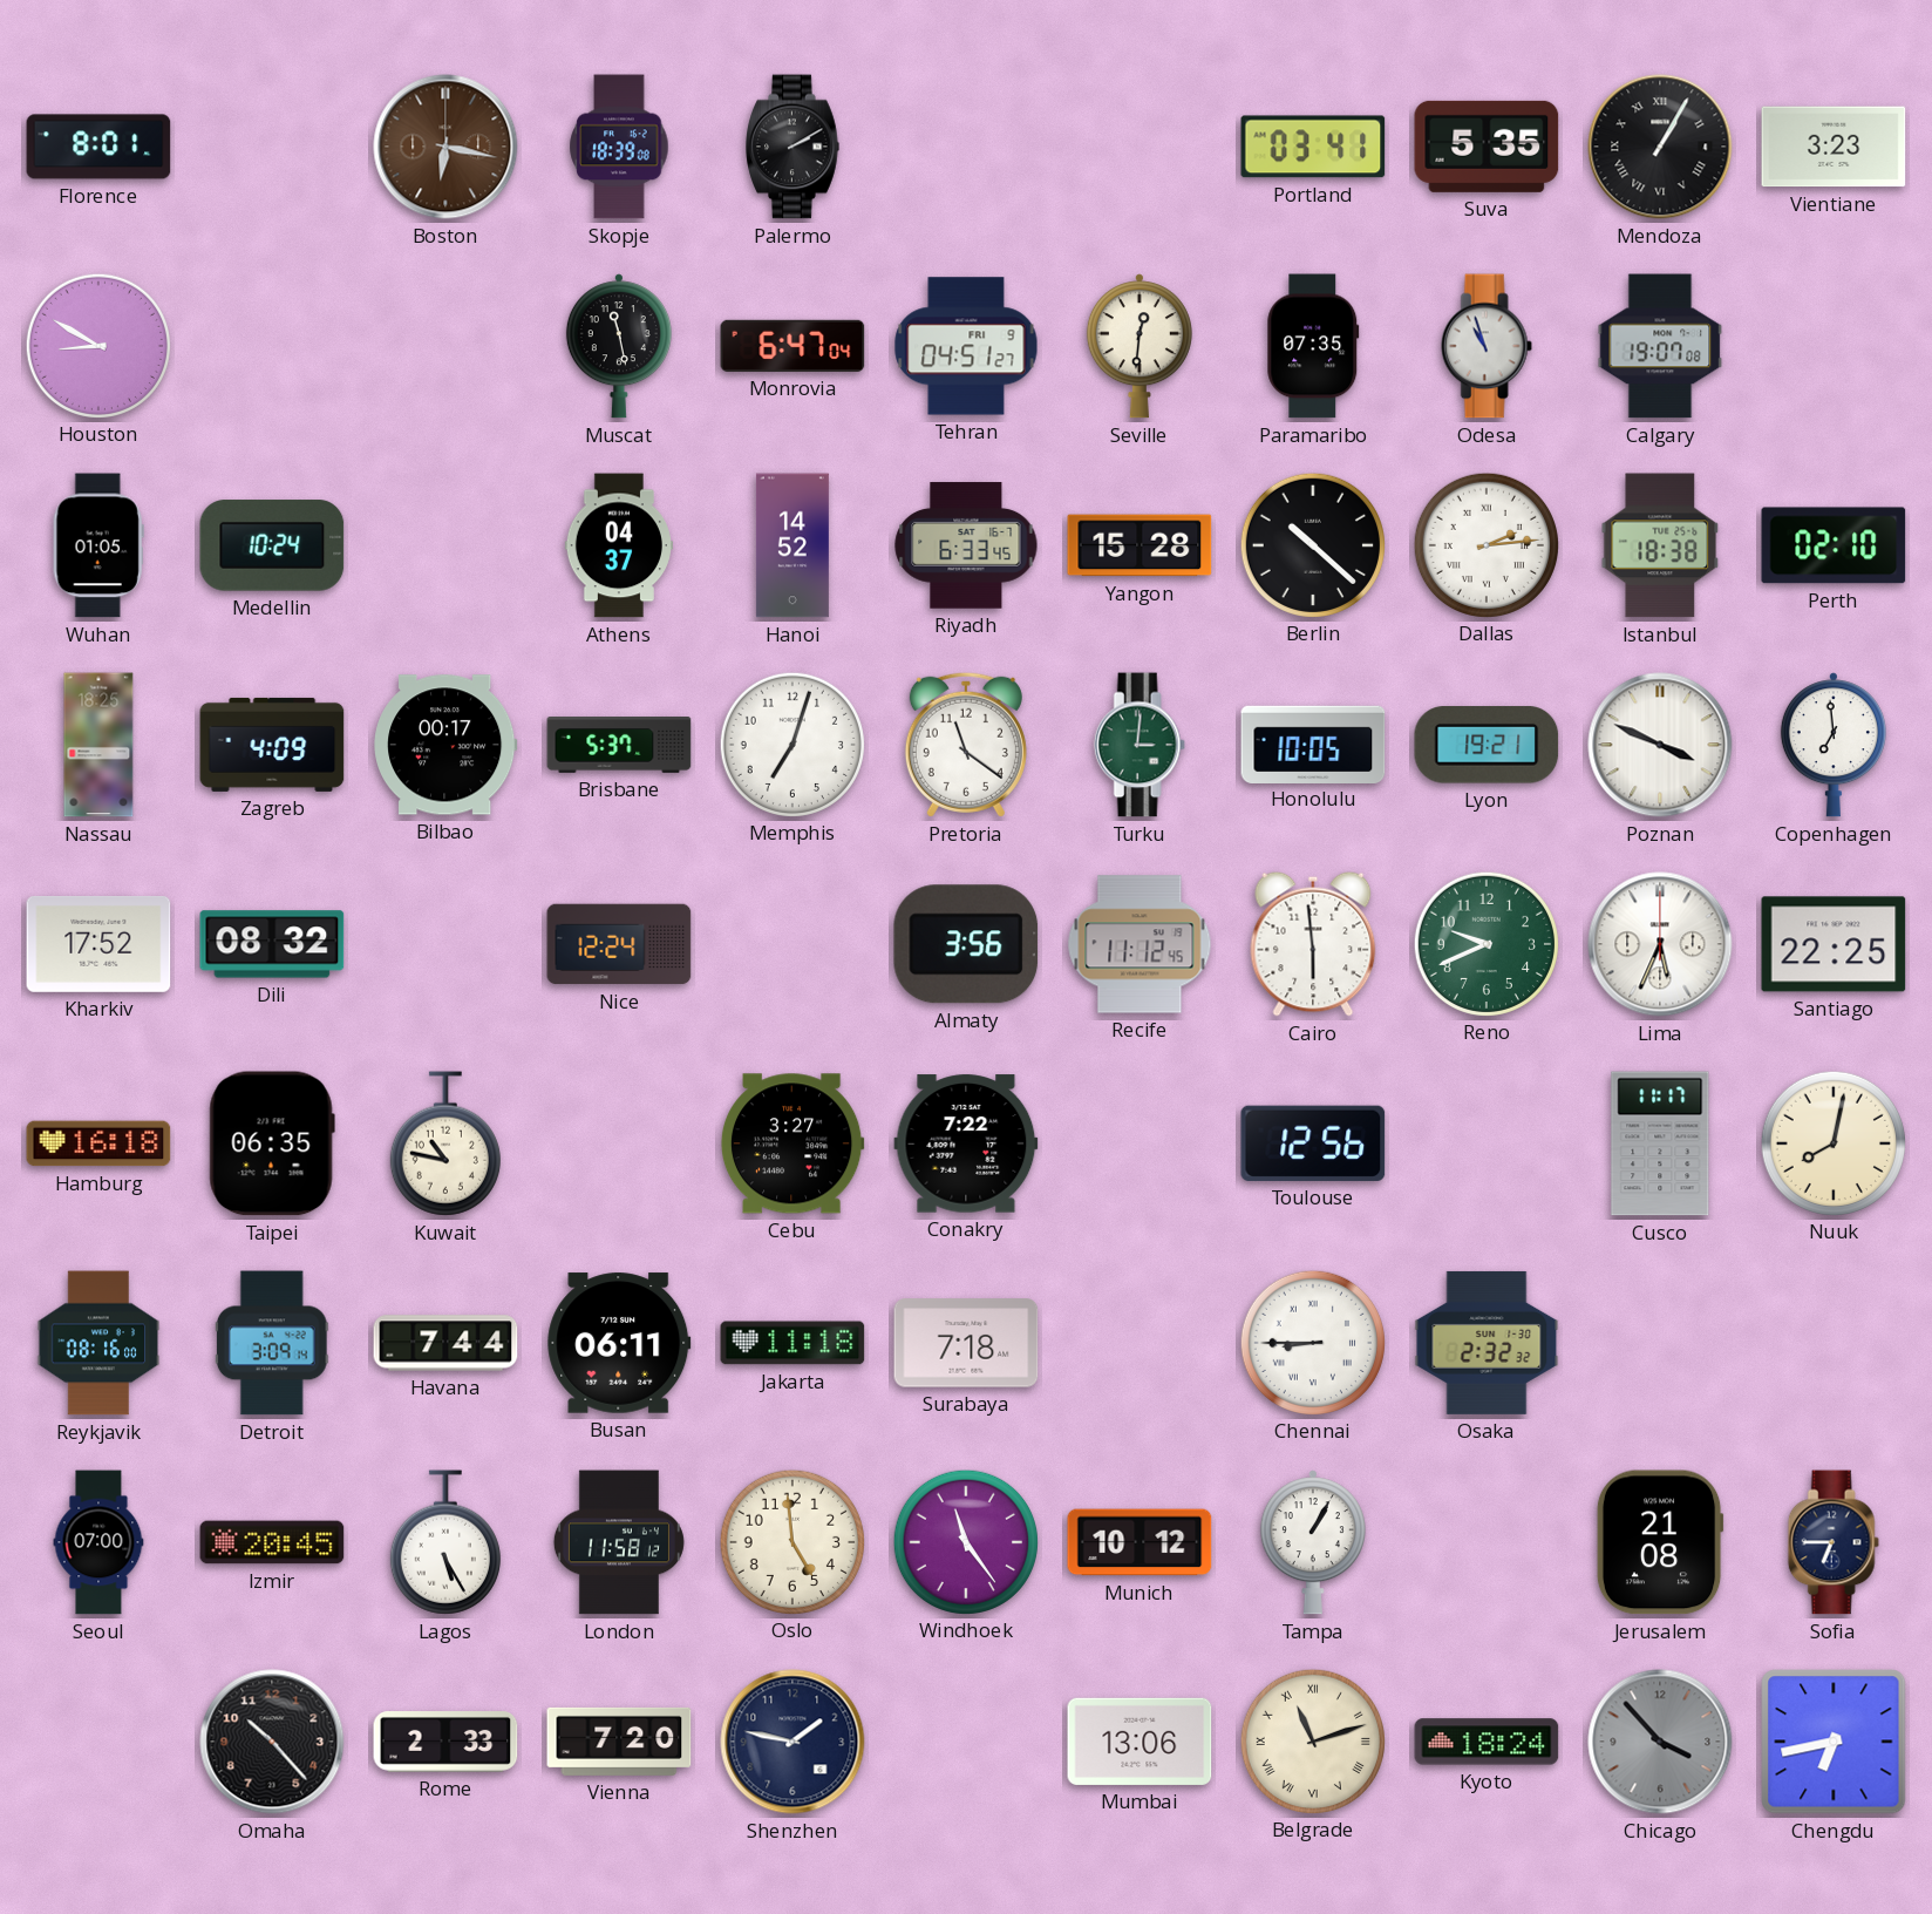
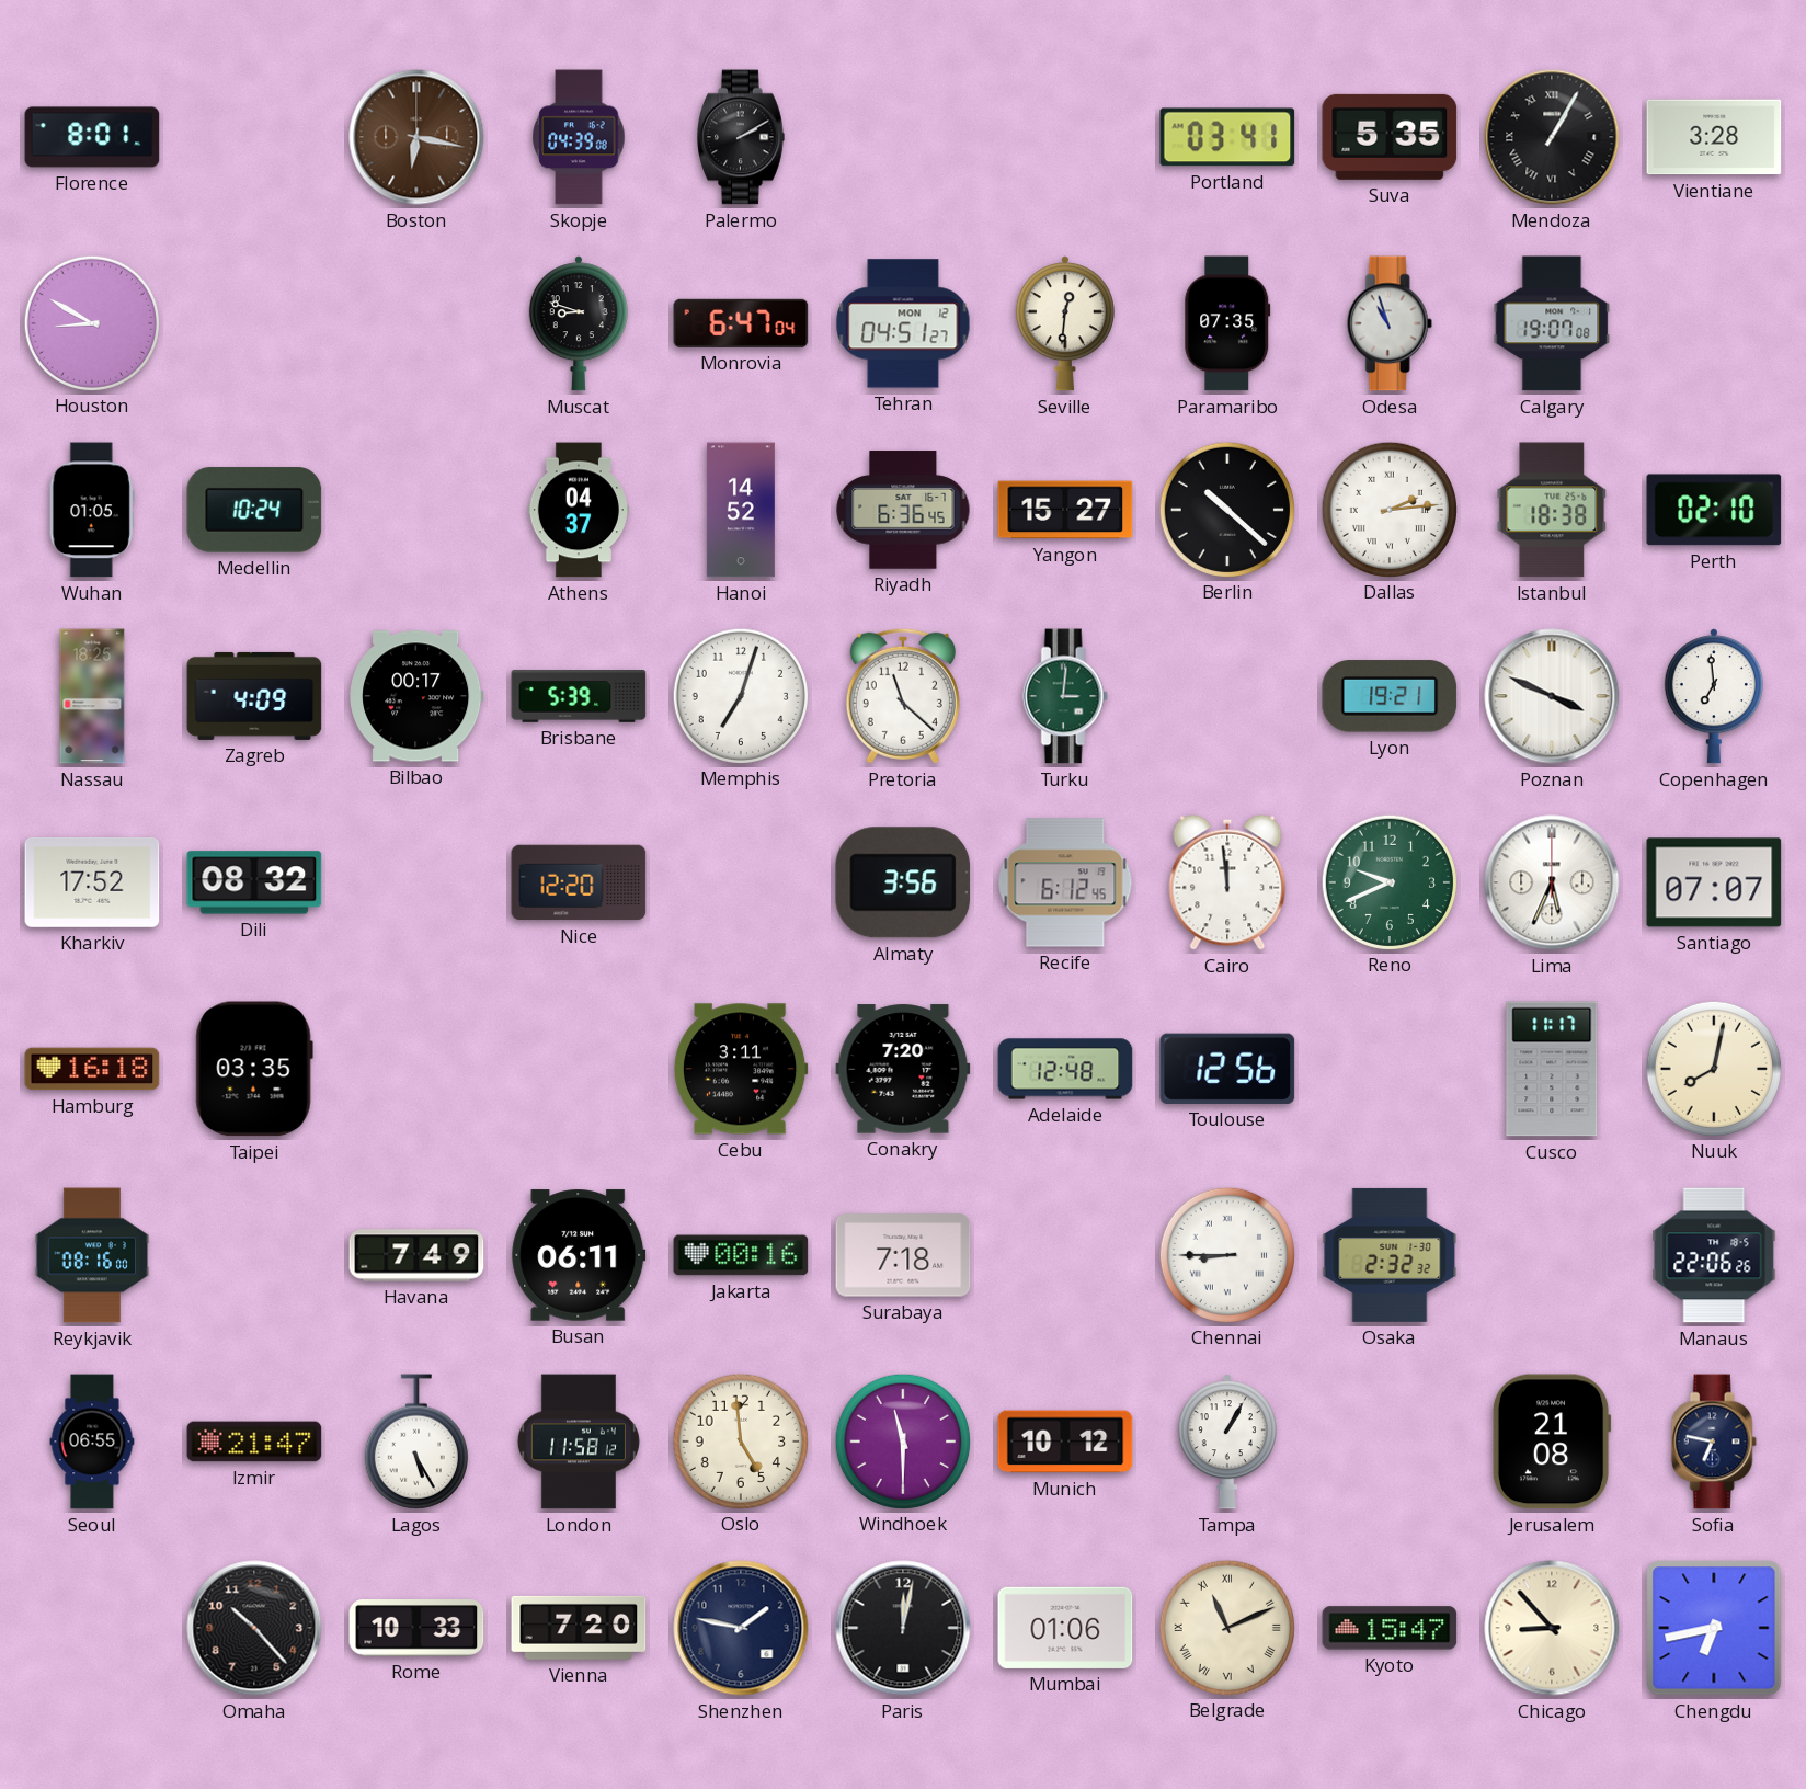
Skopje: 18:39 -> 04:39 (579, 137)
Vientiane: 3:23 -> 3:28 (1714, 137)
Muscat: 11:28 -> 8:48 (579, 323)
Tehran date: FRI 9 -> MON 12 (903, 323)
Riyadh: 6:33 -> 6:36 (903, 510)
Yangon: 15:28 -> 15:27 (1065, 510)
Brisbane: 5:37 -> 5:39 (579, 697)
Pretoria: 11:21 -> 11:22 (903, 696)
Honolulu: 10:05 -> none (1313, 744)
Nice: 12:24 -> 12:20 (579, 882)
Recife: 11:12 -> 6:12 (1065, 882)
Cairo: 5:59 -> 11:59 (1227, 882)
Santiago: 22:25 -> 07:07 (1714, 882)
Taipei: 06:35 -> 03:35 (254, 1069)
Kuwait: 10:47 -> none (445, 1143)
Cebu: 3:27 -> 3:11 (741, 1069)
Conakry: 7:22 -> 7:20 (903, 1069)
Adelaide: none -> 12:48 (1065, 1069)
Detroit: 3:09 -> none (272, 1343)
Havana: 7:44 -> 7:49 (416, 1255)
Jakarta: 11:18 -> 00:16 (741, 1255)
Manaus: none -> 22:06 (1714, 1255)
Seoul: 07:00 -> 06:55 (92, 1442)
Izmir: 20:45 -> 21:47 (254, 1442)
Windhoek: 11:24 -> 11:30 (902, 1440)
Sofia: 6:45 -> 6:47 (1714, 1442)
Rome: 2:33 -> 10:33 (416, 1629)
Paris: none -> 12:02 (903, 1628)
Mumbai: 13:06 -> 01:06 (1065, 1628)
Belgrade: 11:12 -> 11:11 (1226, 1627)
Kyoto: 18:24 -> 15:47 (1390, 1628)
Chicago: 3:53 -> 8:53 (1552, 1628)
Chicago dial: grey -> cream (1552, 1628)
